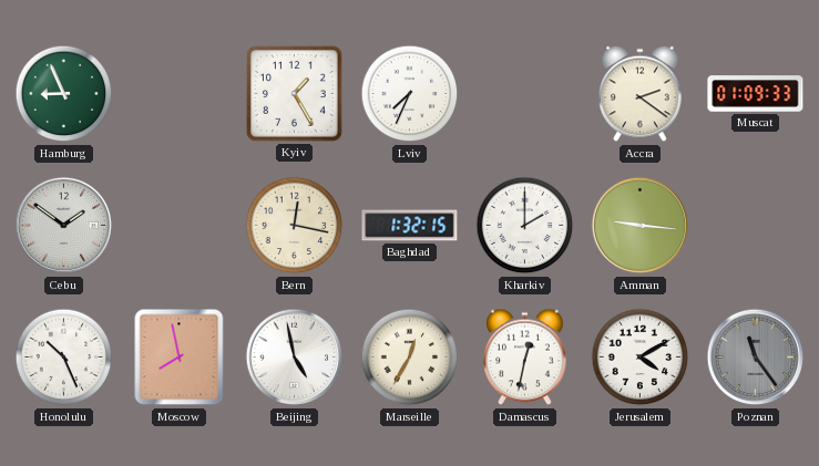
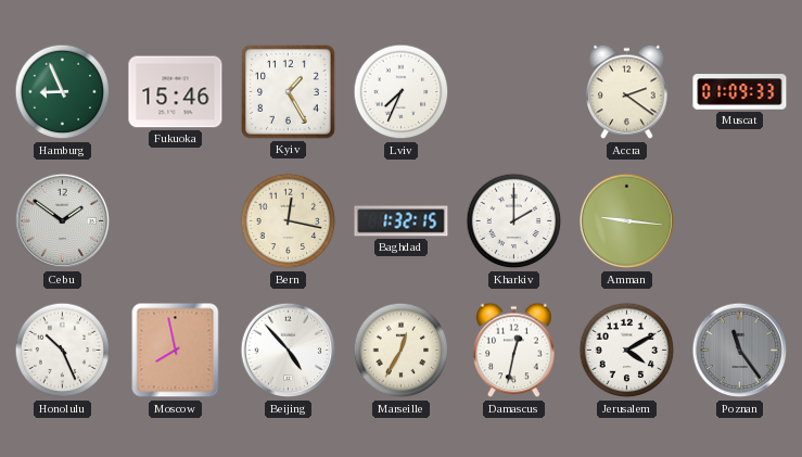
Fukuoka: none -> 15:46 (176, 92)
Beijing: 4:58 -> 4:53 (289, 351)
